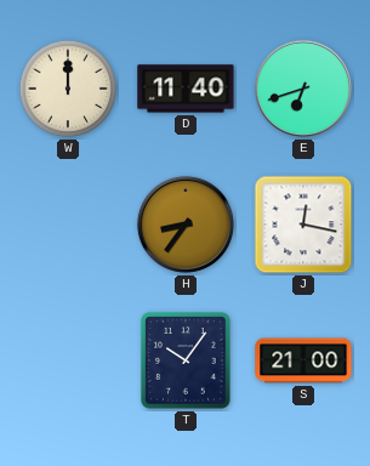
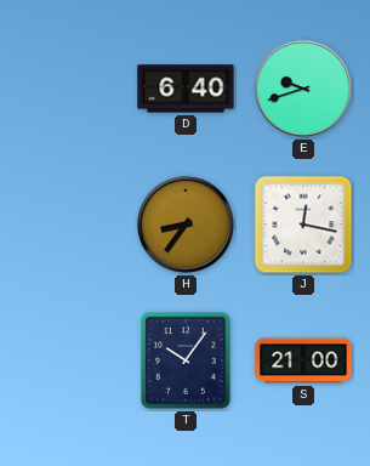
W: 12:00 -> none (68, 89)
D: 11:40 -> 6:40 (186, 89)
E: 6:42 -> 9:42 (303, 89)
